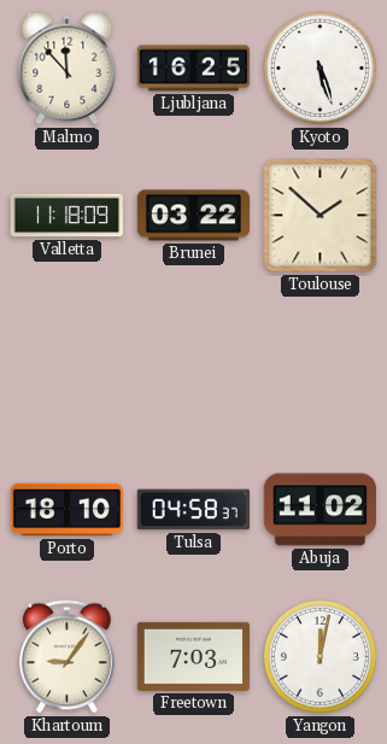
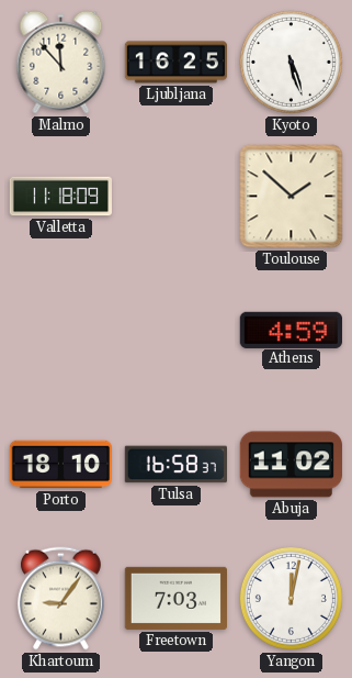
Brunei: 03:22 -> none (194, 216)
Athens: none -> 4:59 (291, 330)
Tulsa: 04:58 -> 16:58 (175, 465)
